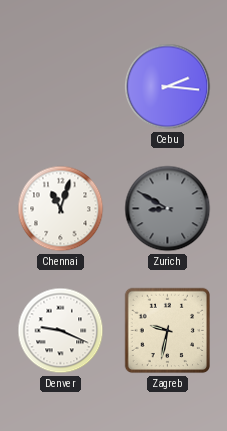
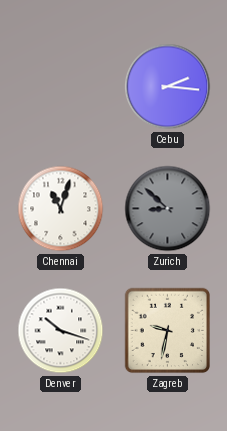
Zurich: 8:50 -> 8:52 (168, 209)
Denver: 9:19 -> 10:18 (61, 331)
